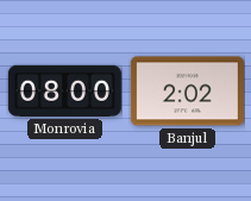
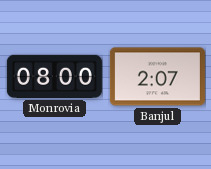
Banjul: 2:02 -> 2:07 (157, 77)
